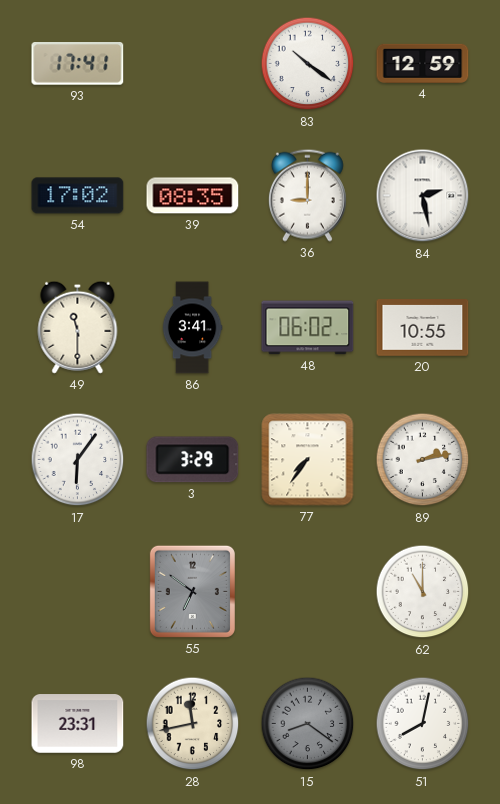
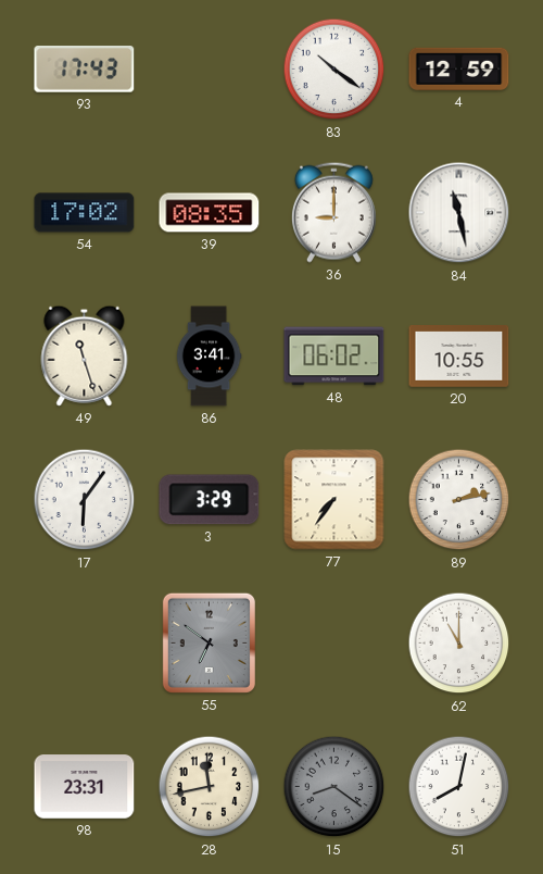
93: 17:41 -> 17:43 (85, 70)
84: 2:28 -> 11:28 (459, 213)
49: 11:30 -> 11:27 (85, 355)
